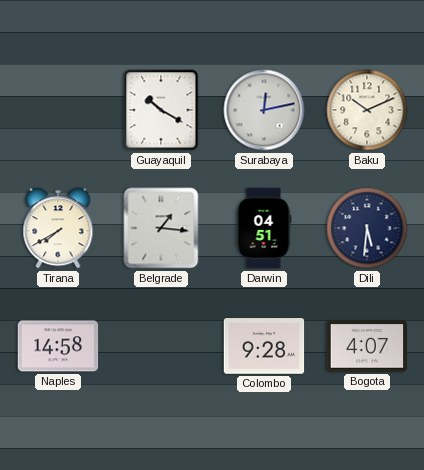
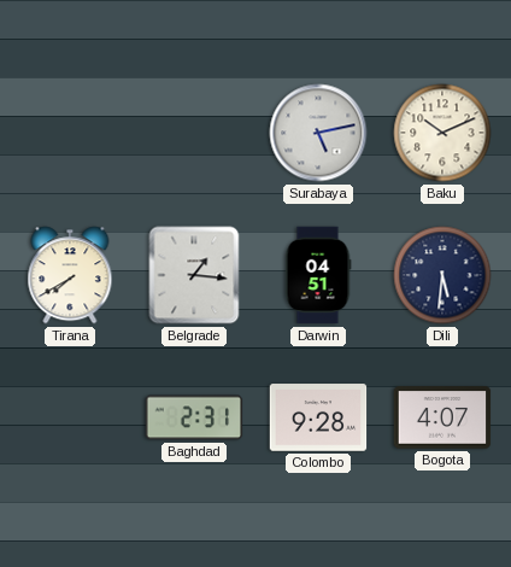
Guayaquil: 10:20 -> none (161, 110)
Surabaya: 12:13 -> 5:13 (318, 133)
Naples: 14:58 -> none (58, 346)
Baghdad: none -> 2:31 (194, 417)
